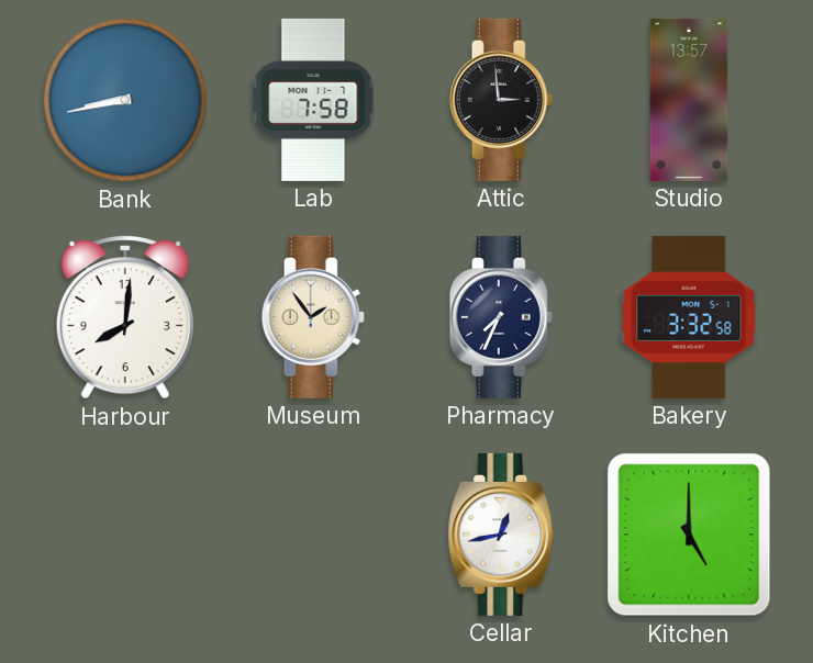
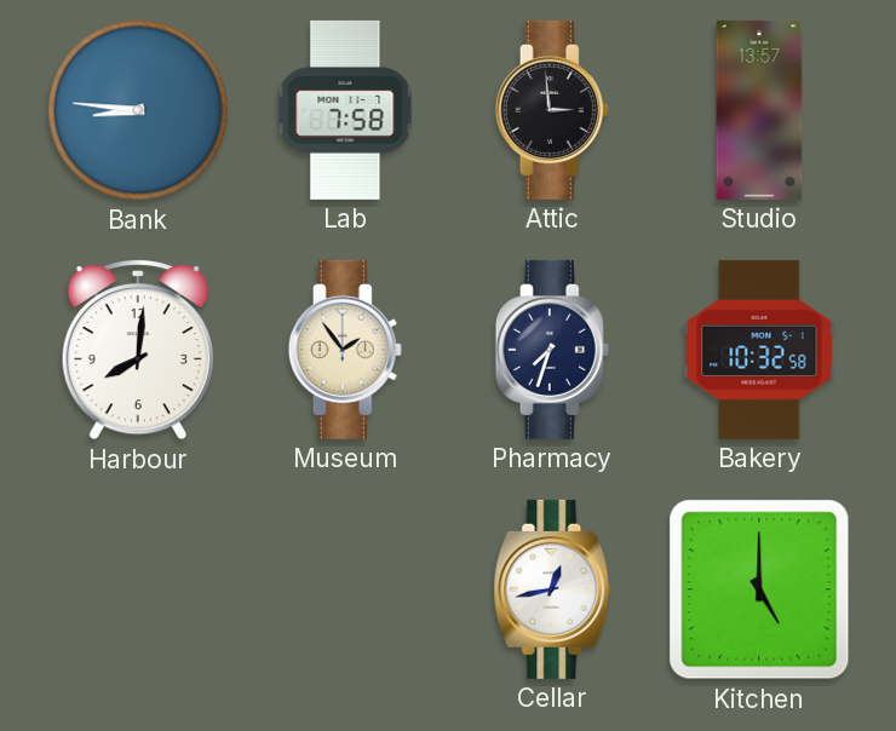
Bank: 8:43 -> 8:46 (138, 110)
Pharmacy: 7:34 -> 7:33 (552, 350)
Bakery: 3:32 -> 10:32 (759, 350)
